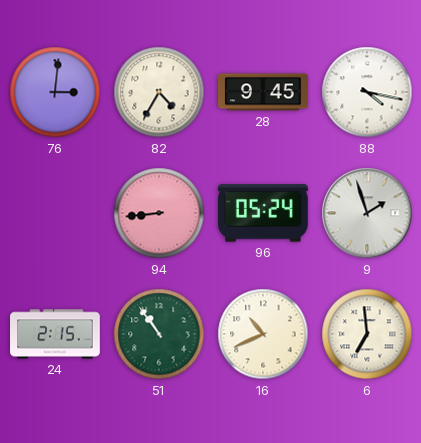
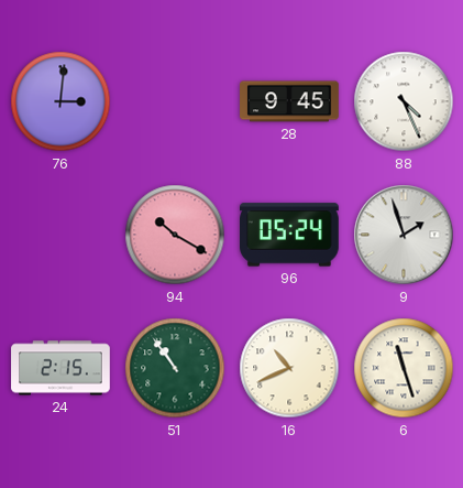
82: 4:35 -> none (159, 92)
88: 4:17 -> 4:26 (404, 101)
94: 8:44 -> 10:20 (175, 235)
6: 6:59 -> 11:27 (404, 368)
